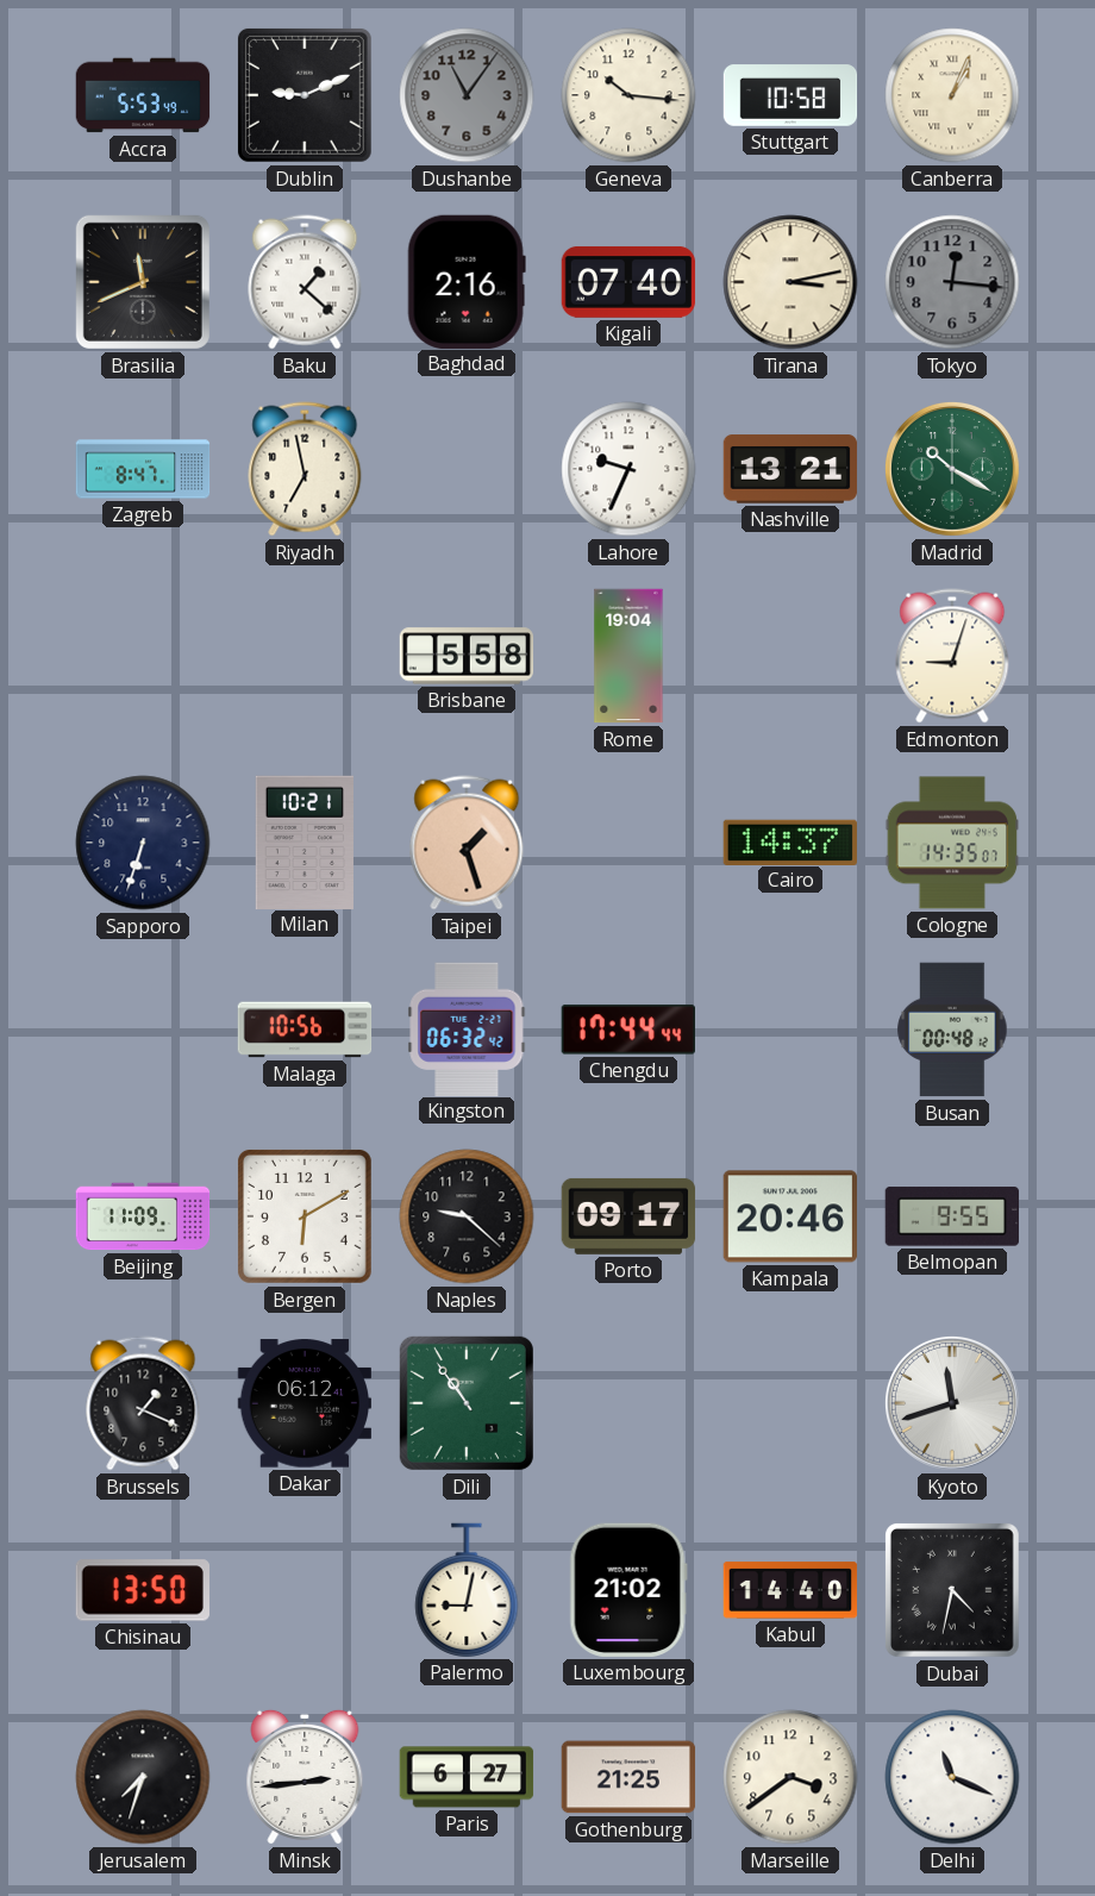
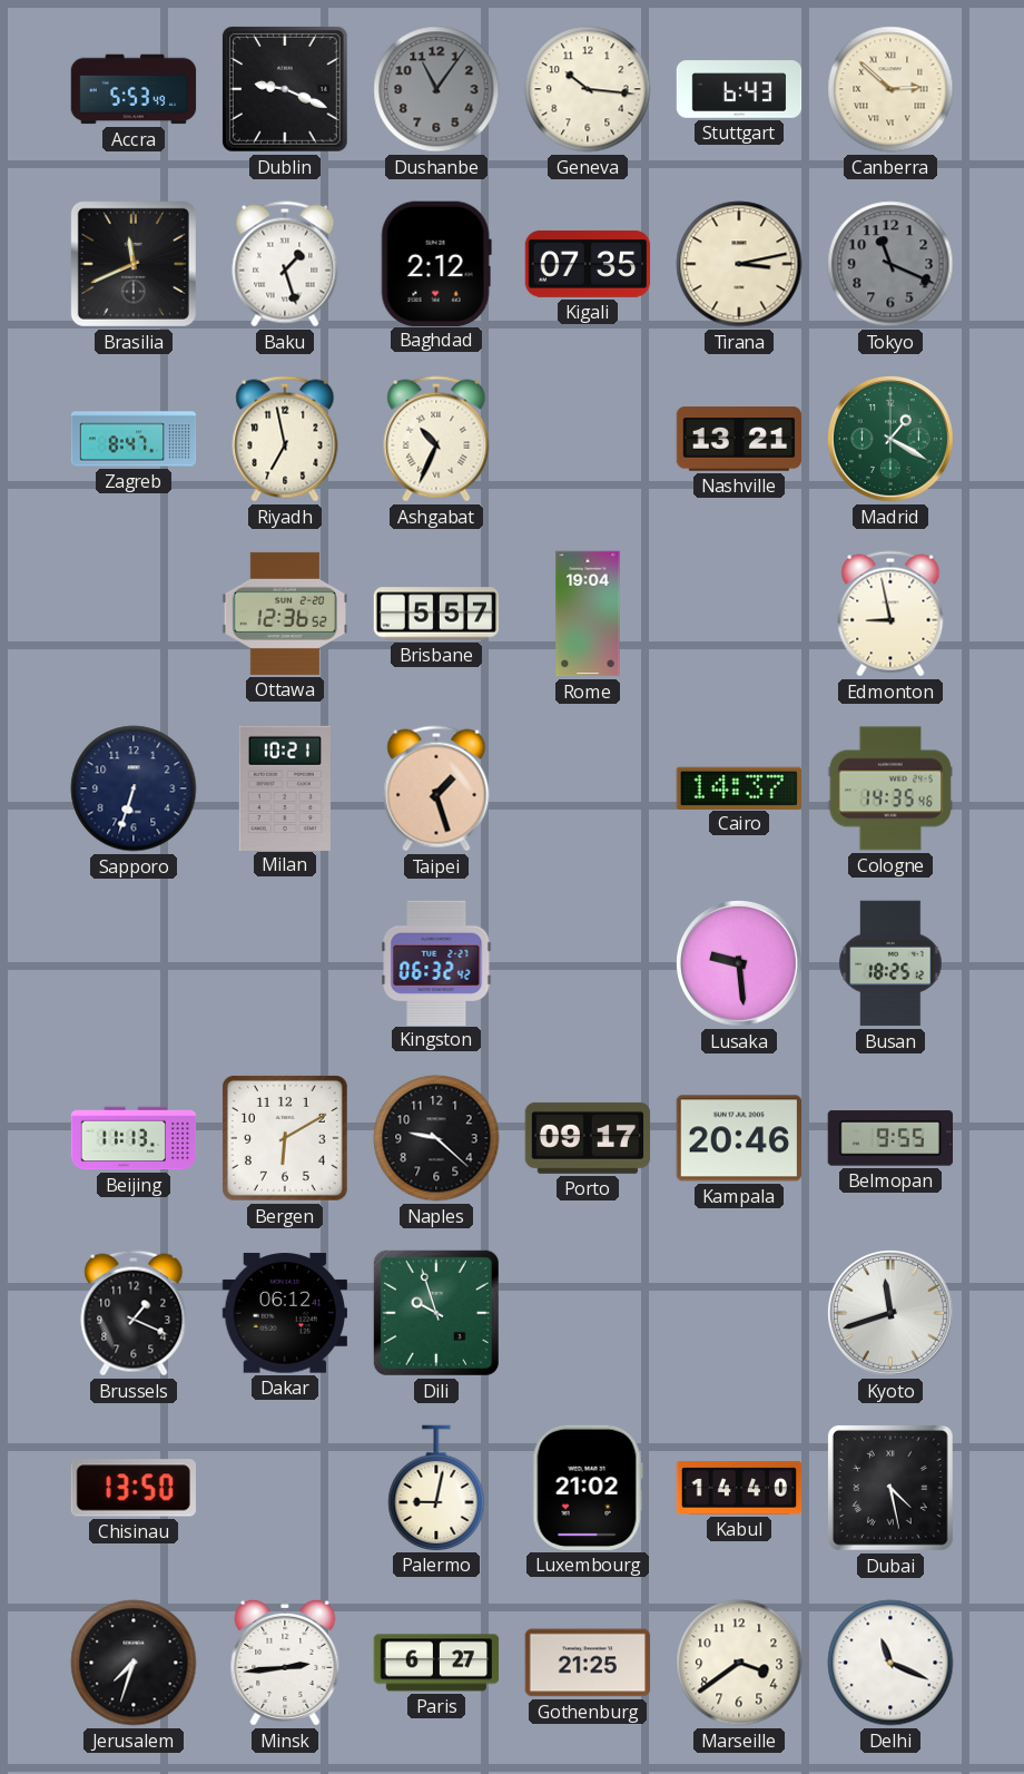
Dublin: 9:11 -> 9:19 (285, 89)
Stuttgart: 10:58 -> 6:43 (739, 89)
Canberra: 1:04 -> 2:52 (890, 89)
Baku: 1:22 -> 1:27 (285, 264)
Baghdad: 2:16 -> 2:12 (436, 263)
Kigali: 07:40 -> 07:35 (588, 264)
Tokyo: 12:16 -> 11:19 (890, 264)
Ashgabat: none -> 10:34 (436, 439)
Lahore: 9:34 -> none (628, 469)
Madrid: 10:20 -> 1:20 (890, 439)
Ottawa: none -> 12:36 (285, 614)
Brisbane: 5:58 -> 5:57 (436, 614)
Edmonton: 9:03 -> 8:58 (890, 614)
Cologne: 14:35:07 -> 14:35:46 (890, 788)
Malaga: 10:56 -> none (305, 1030)
Chengdu: 17:44 -> none (627, 1030)
Lusaka: none -> 9:29 (739, 963)
Busan: 00:48 -> 18:25 (890, 963)
Beijing: 11:09 -> 11:13 (134, 1138)
Dili: 10:54 -> 9:57 (436, 1313)
Dubai: 4:32 -> 4:28 (890, 1488)
